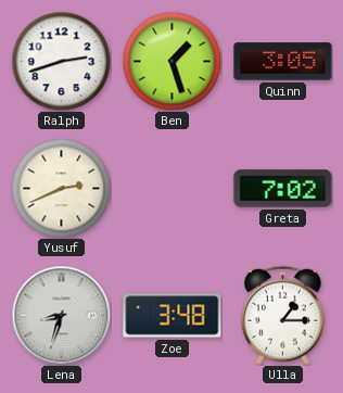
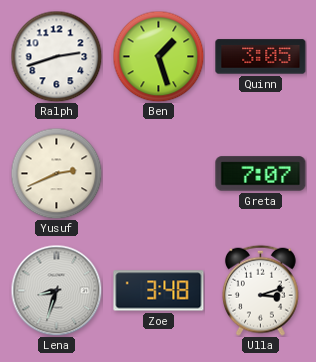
Greta: 7:02 -> 7:07 (261, 174)
Ulla: 1:15 -> 3:12 (260, 290)
